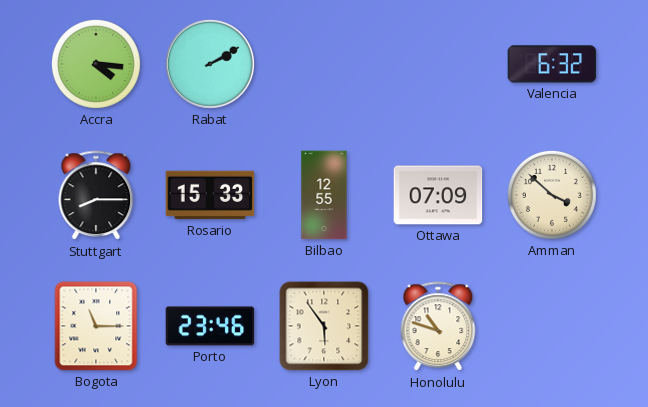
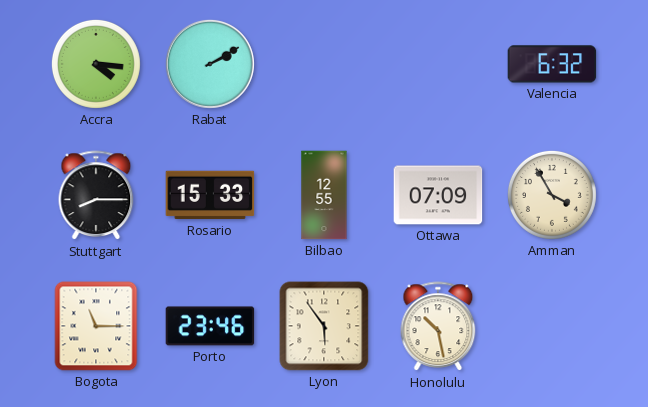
Amman: 3:52 -> 3:55 (552, 195)
Honolulu: 10:48 -> 10:28 (438, 327)
